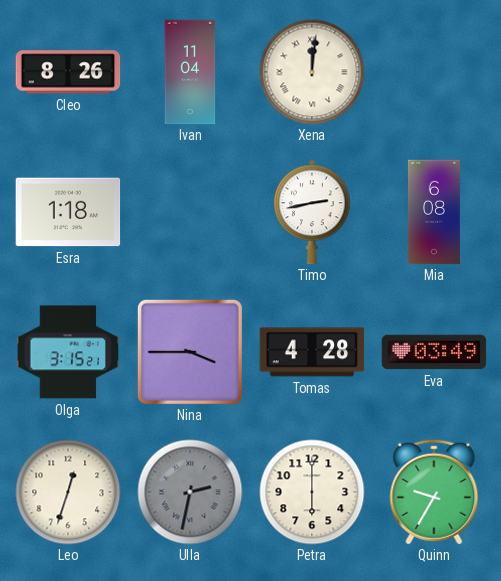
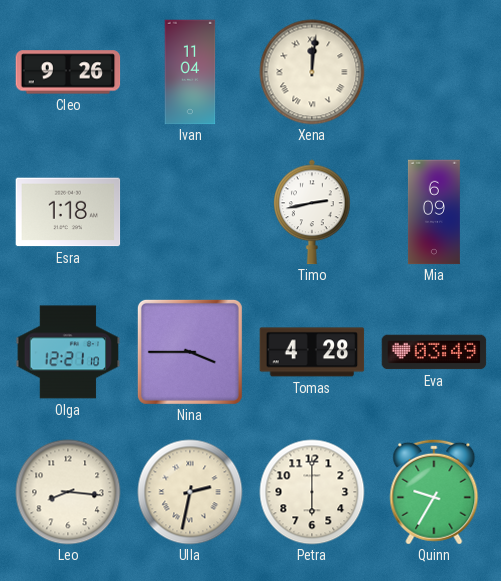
Cleo: 8:26 -> 9:26 (68, 72)
Mia: 6:08 -> 6:09 (434, 212)
Olga: 3:15 -> 12:21 (68, 352)
Leo: 12:33 -> 8:16 (68, 492)
Ulla dial: grey -> cream (190, 492)
